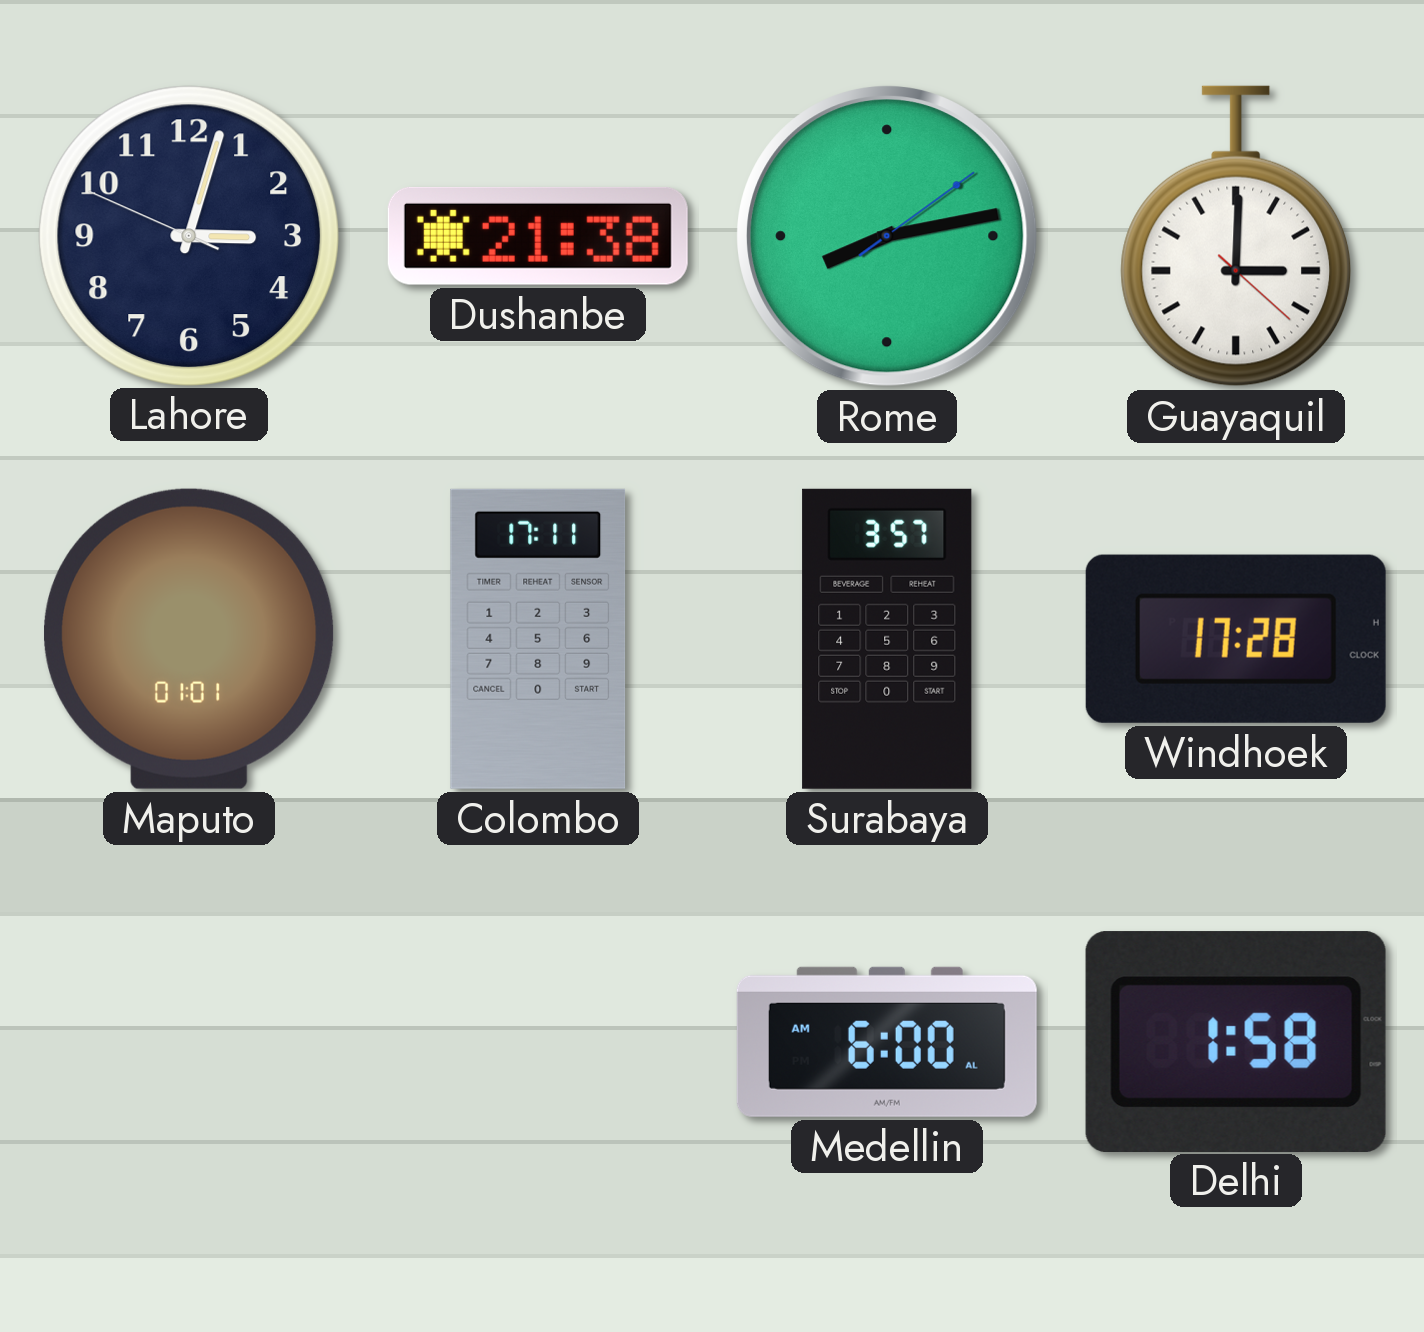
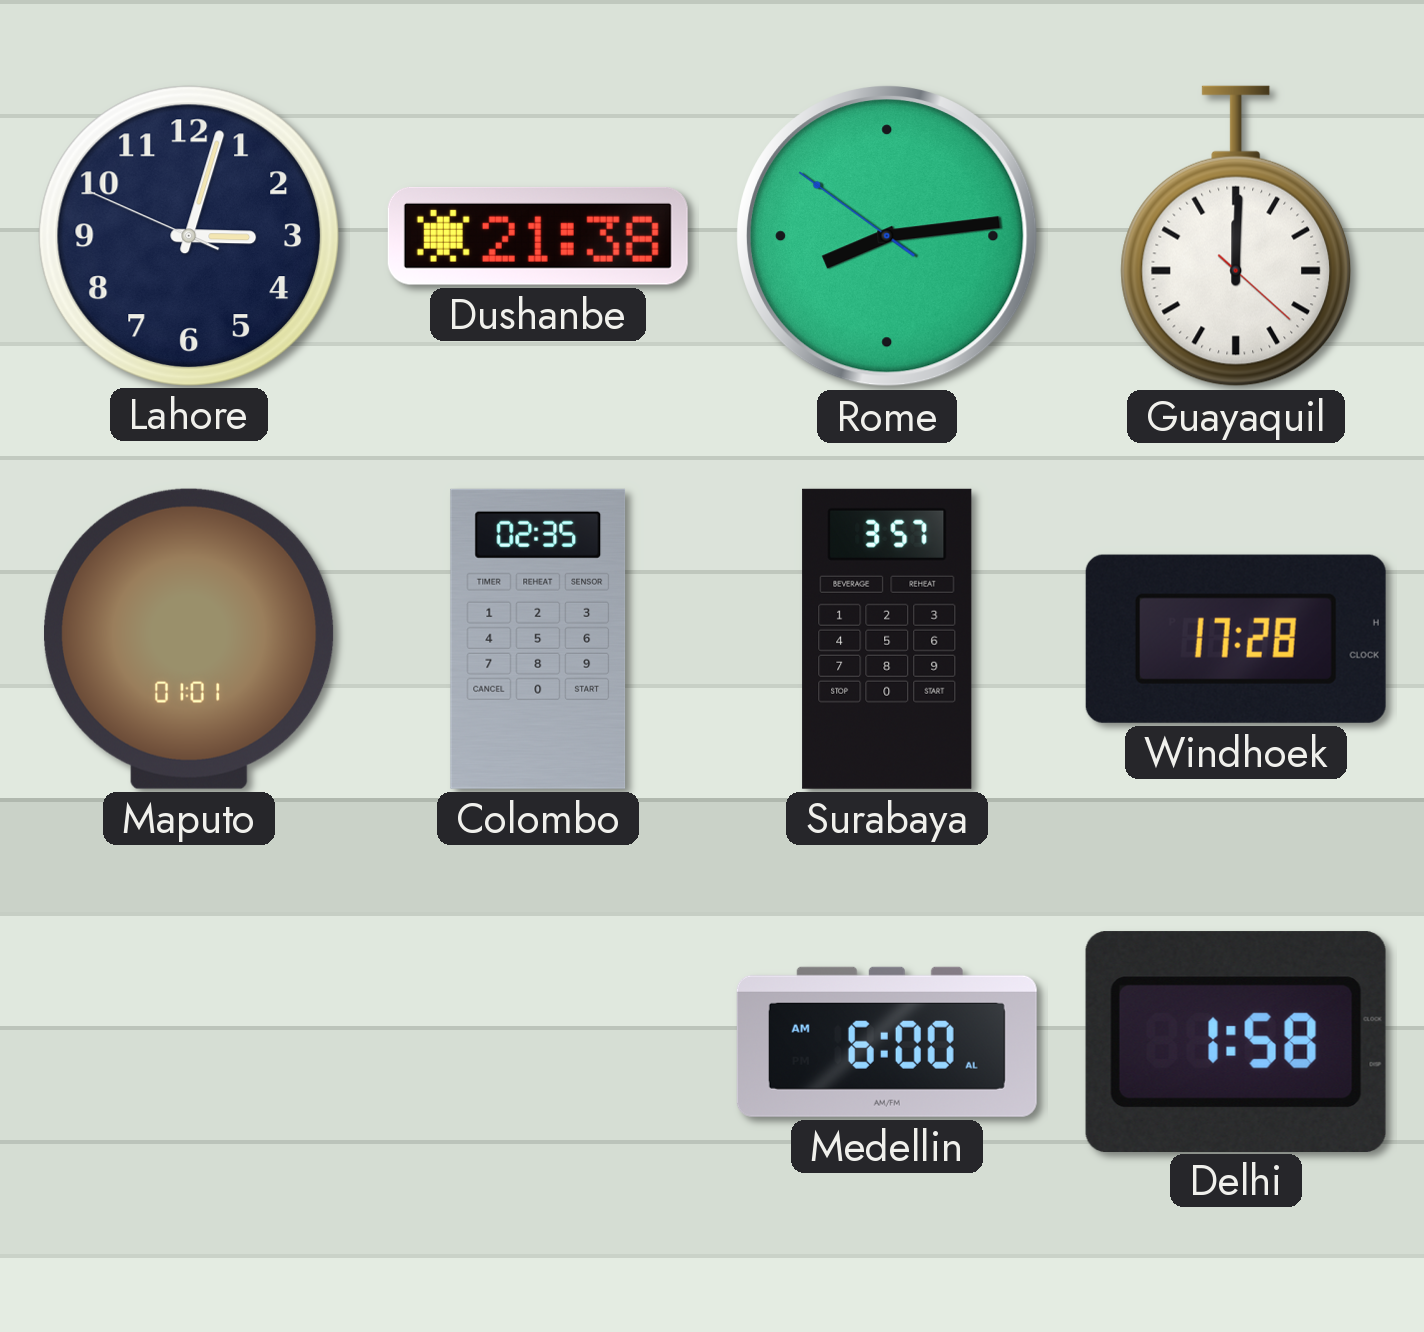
Rome: 8:13:09 -> 8:13:51 (887, 236)
Guayaquil: 3:00 -> 12:00 (1236, 236)
Colombo: 17:11 -> 02:35 (538, 639)
